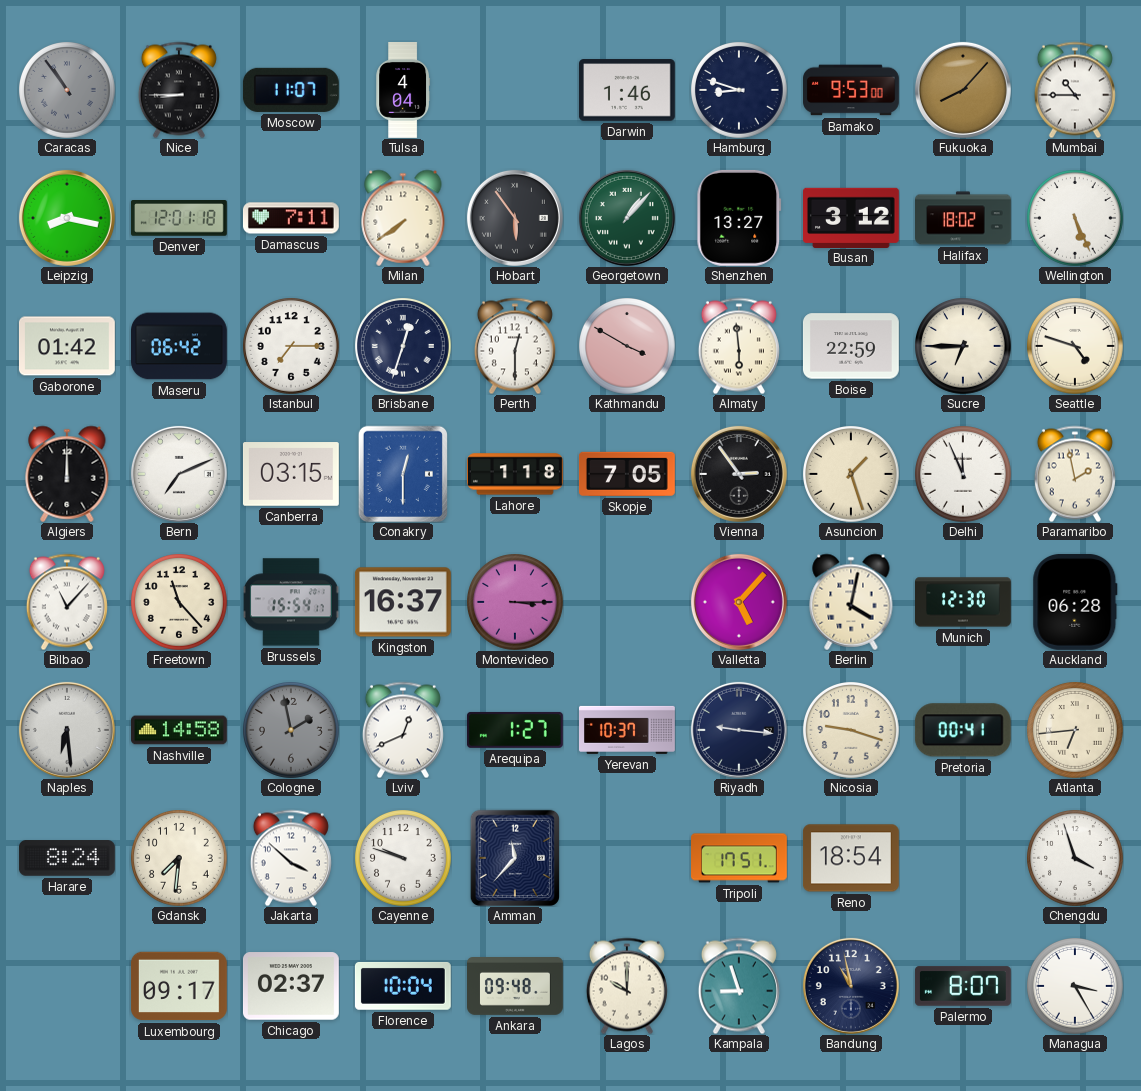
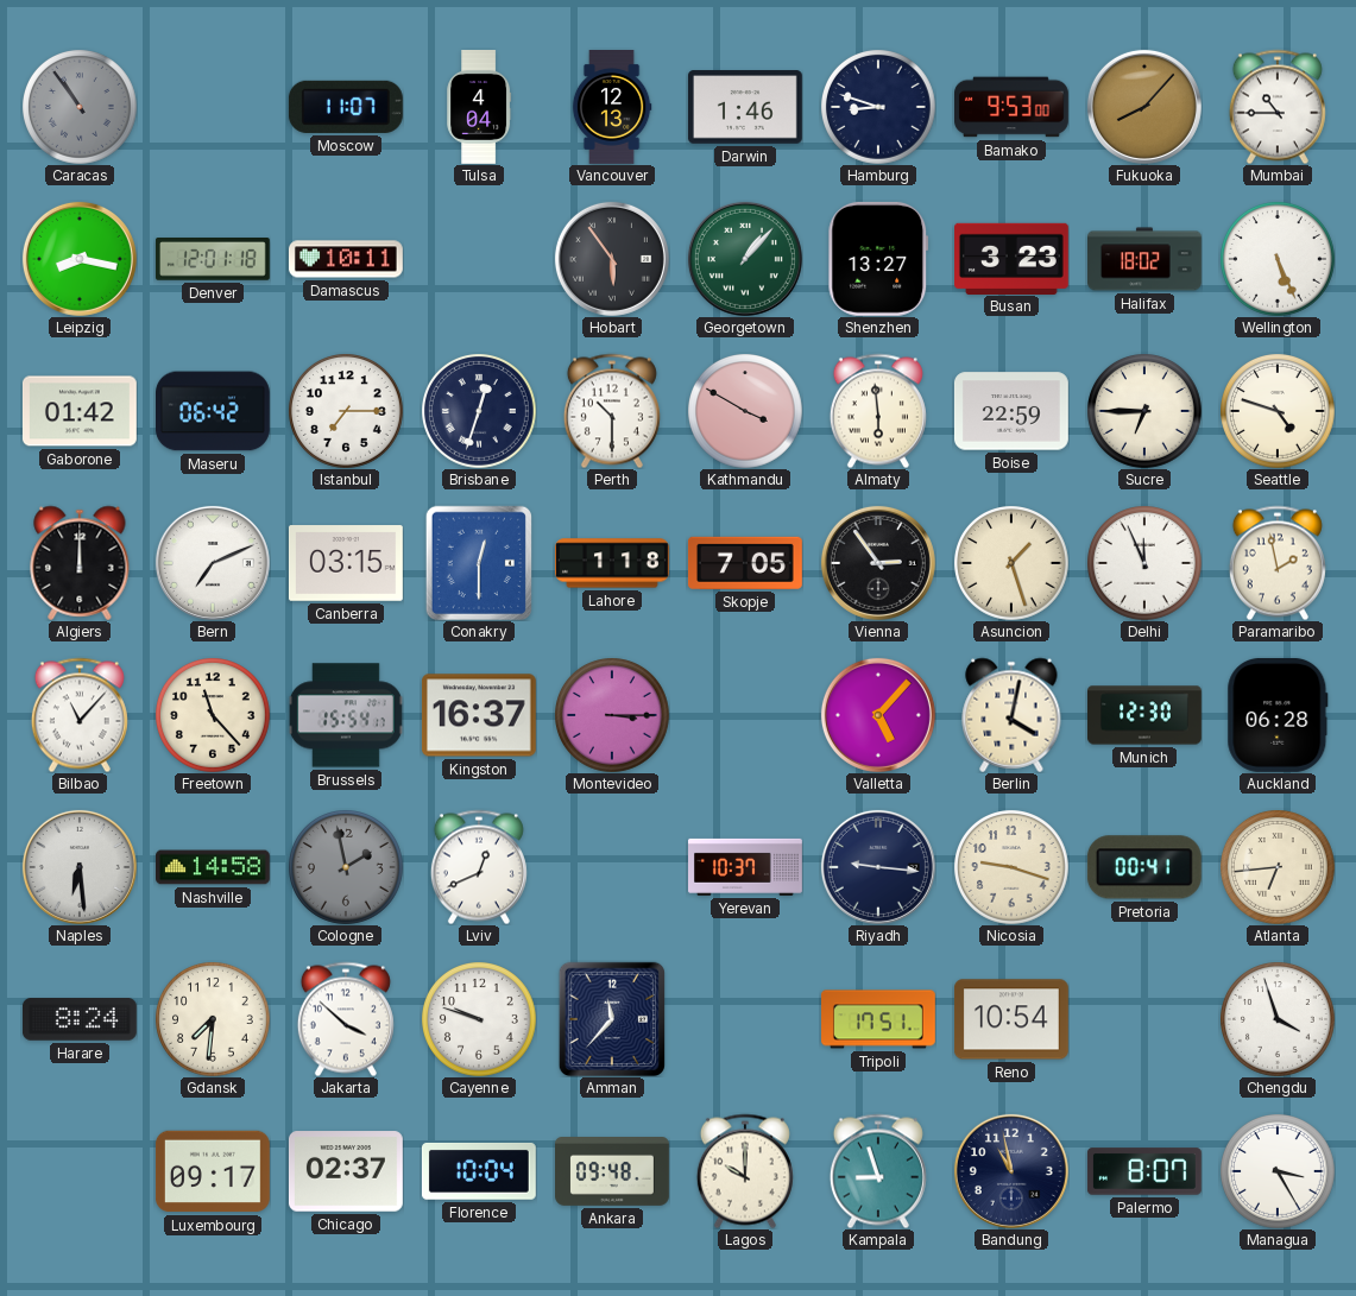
Nice: 8:45 -> none (179, 90)
Vancouver: none -> 12:13 (612, 108)
Damascus: 7:11 -> 10:11 (346, 259)
Milan: 7:39 -> none (403, 218)
Busan: 3:12 -> 3:23 (1013, 258)
Perth: 12:30 -> 10:30 (612, 411)
Arequipa: 1:27 -> none (515, 730)
Reno: 18:54 -> 10:54 (1011, 1019)
